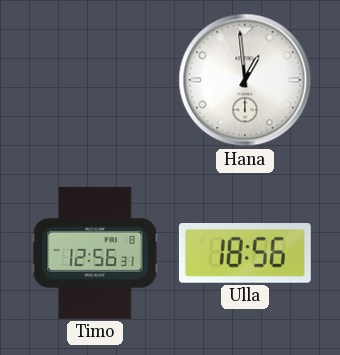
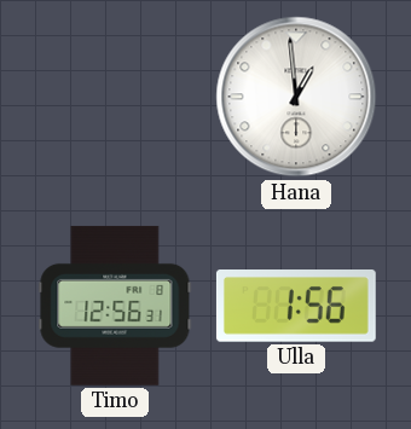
Ulla: 18:56 -> 1:56 (296, 307)
